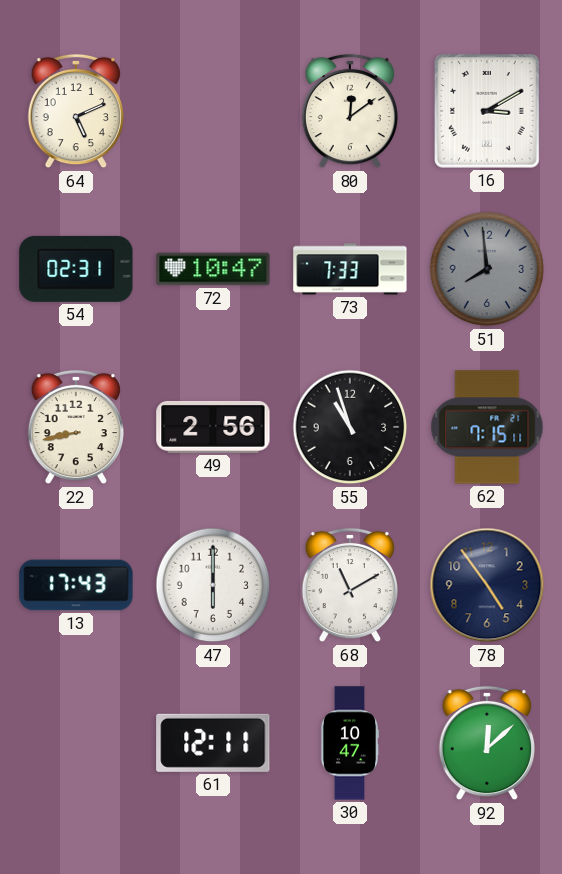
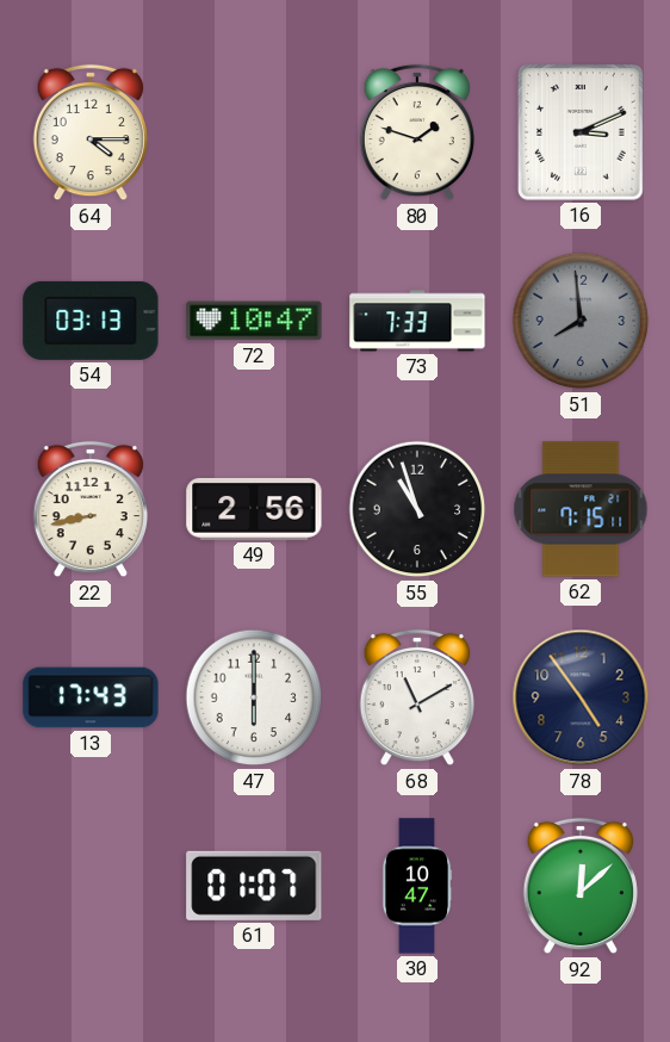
64: 5:11 -> 4:15 (91, 132)
80: 12:09 -> 1:48 (417, 132)
16: 3:10 -> 3:11 (582, 134)
54: 02:31 -> 03:13 (91, 321)
61: 12:11 -> 01:07 (254, 886)
